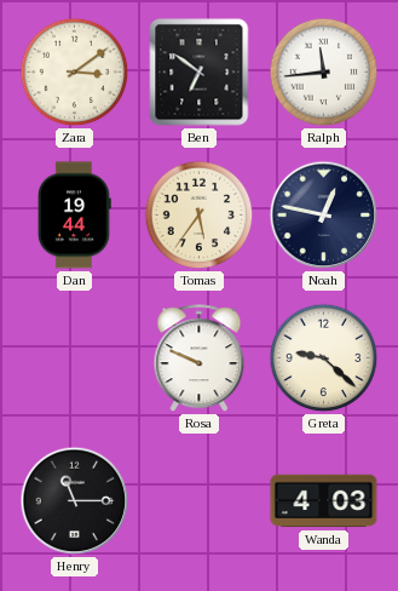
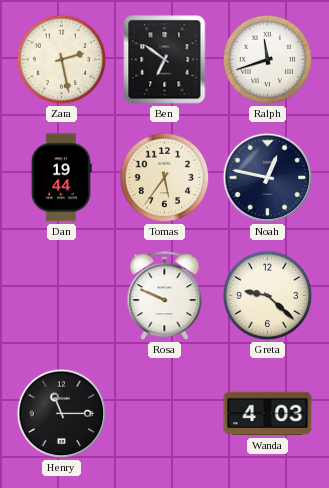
Zara: 3:09 -> 2:28 (62, 60)
Ralph: 11:44 -> 11:42 (268, 60)
